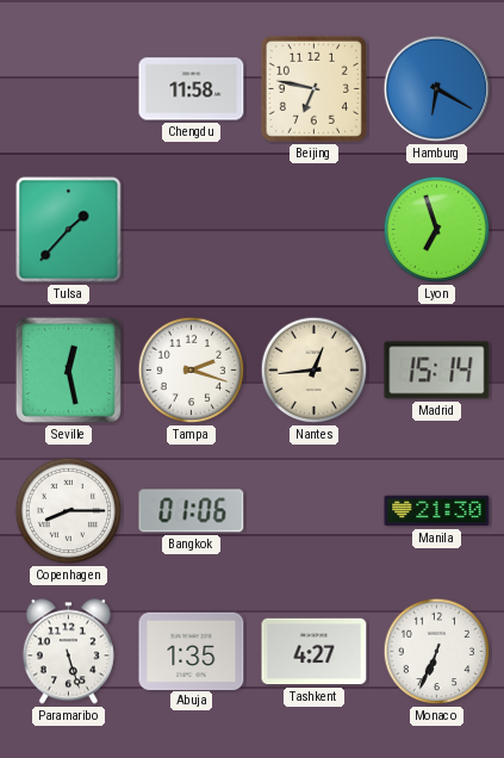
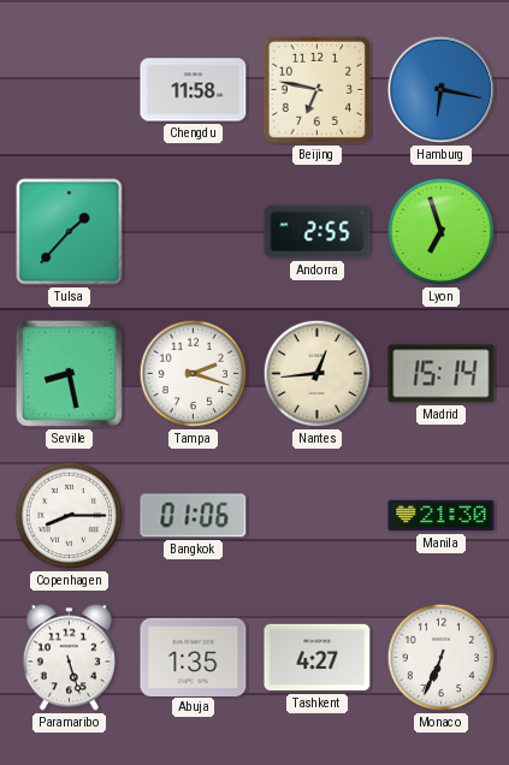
Hamburg: 6:20 -> 6:17 (442, 90)
Andorra: none -> 2:55 (318, 232)
Seville: 12:28 -> 8:28 (69, 373)
